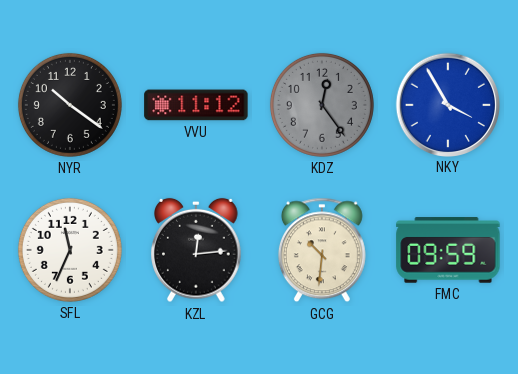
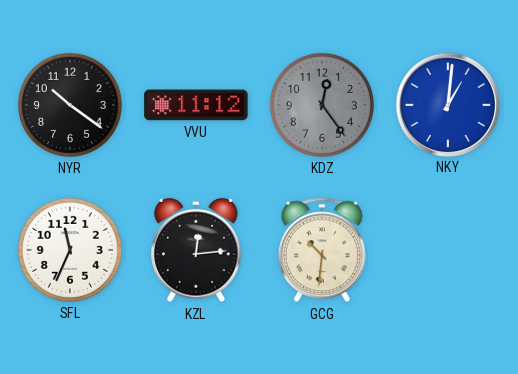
NKY: 3:55 -> 1:01 (447, 104)
FMC: 09:59 -> none (448, 250)
